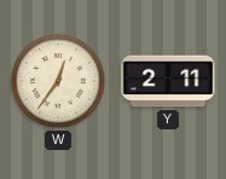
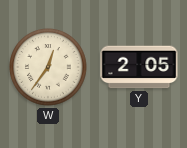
Y: 2:11 -> 2:05 (139, 67)
